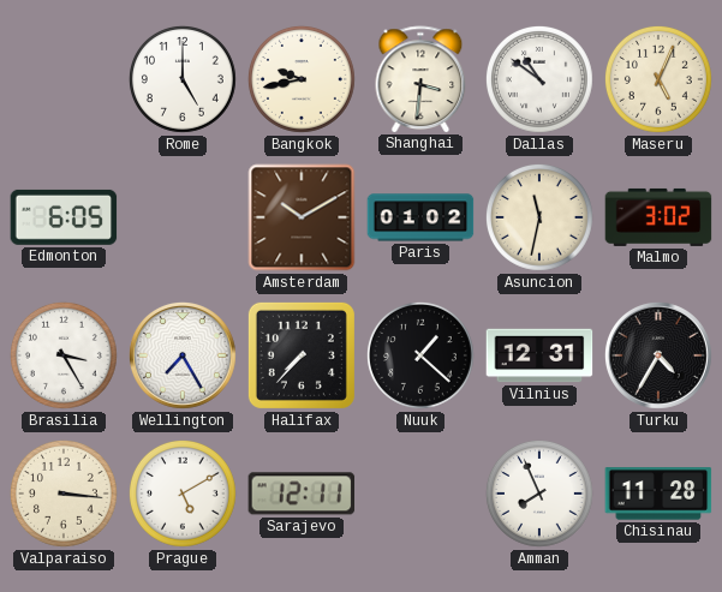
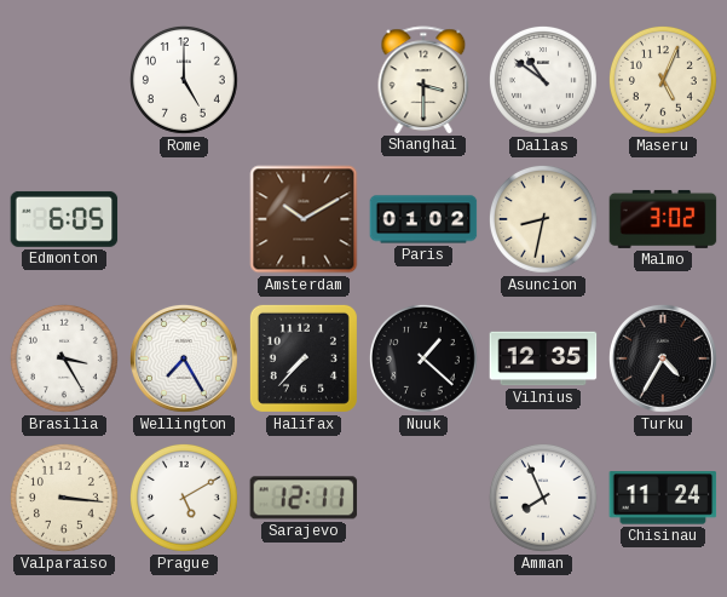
Bangkok: 9:43 -> none (302, 79)
Shanghai: 3:31 -> 3:30 (423, 80)
Asuncion: 11:32 -> 8:32 (543, 219)
Vilnius: 12:31 -> 12:35 (543, 358)
Chisinau: 11:28 -> 11:24 (663, 498)
